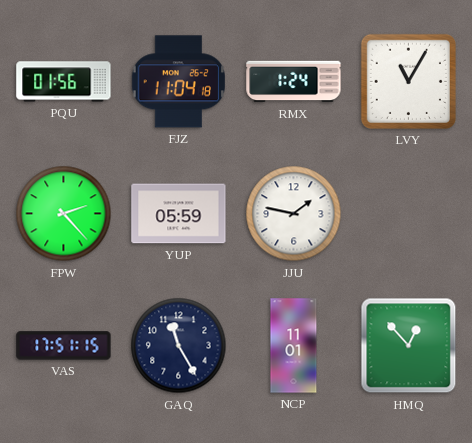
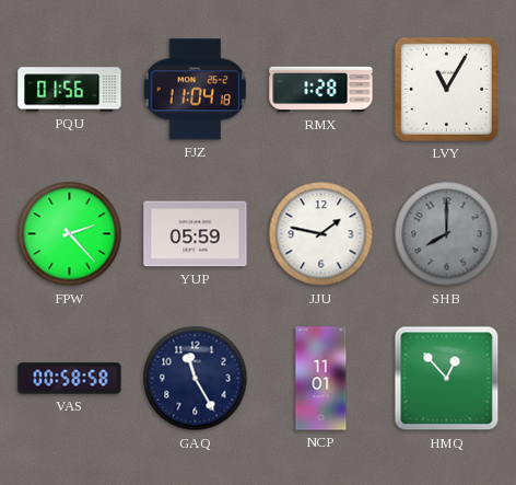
RMX: 1:24 -> 1:28 (321, 90)
SHB: none -> 8:00 (447, 234)
VAS: 17:51 -> 00:58 (70, 379)
